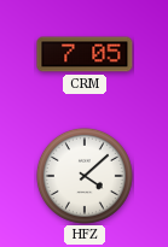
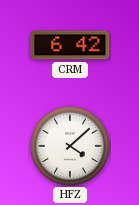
CRM: 7:05 -> 6:42 (70, 45)
